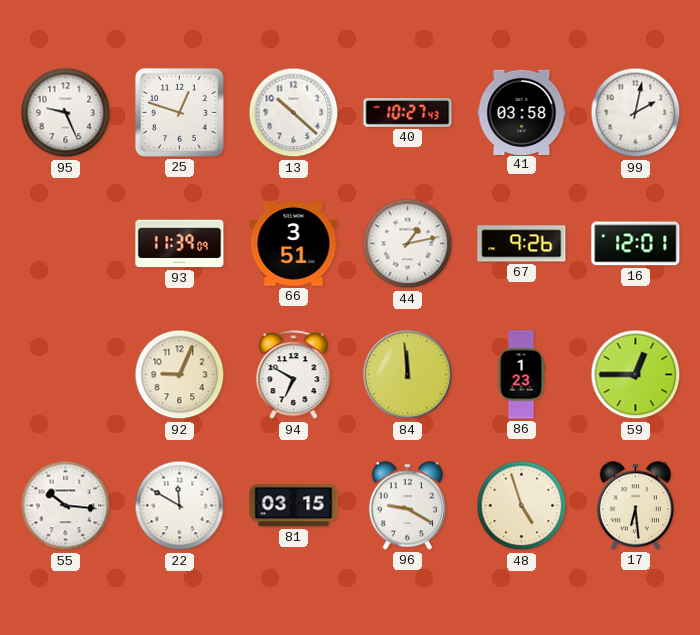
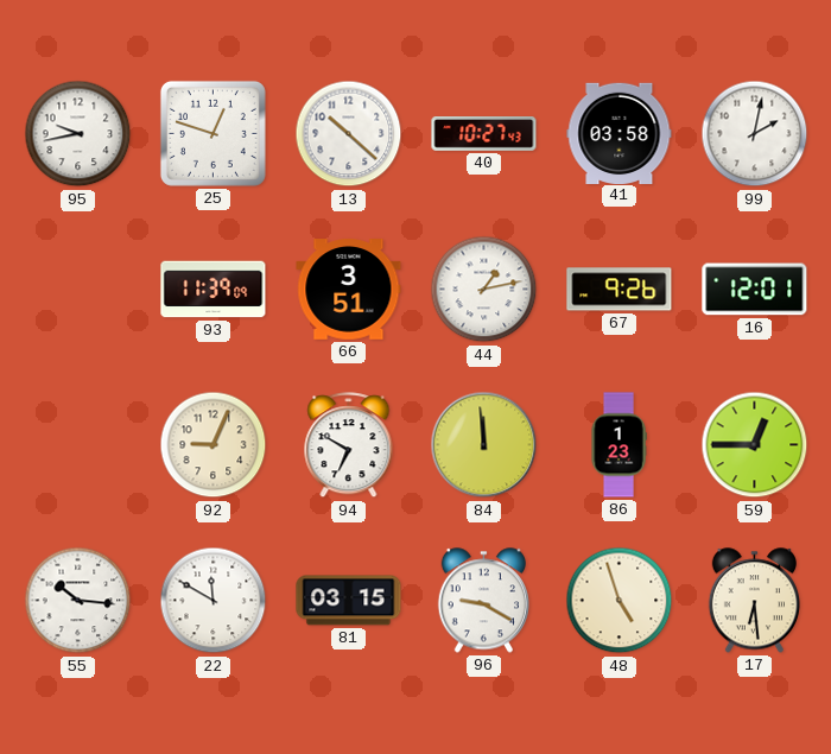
95: 9:26 -> 9:43 (78, 134)
